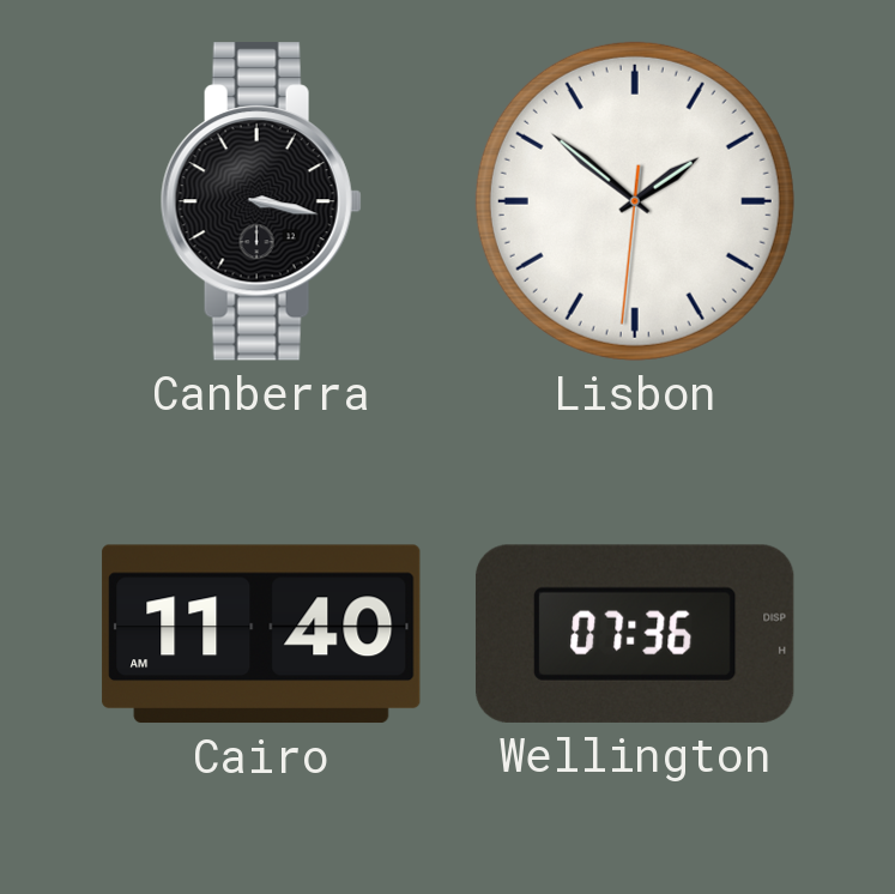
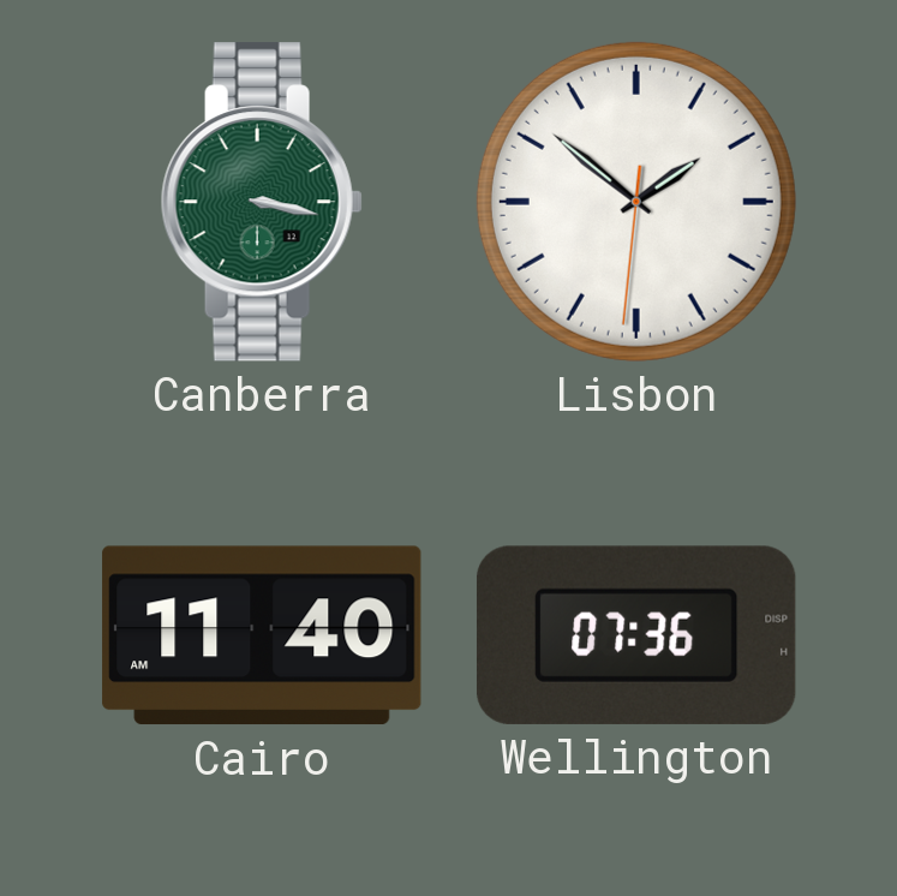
Canberra dial: black -> green (262, 202)
